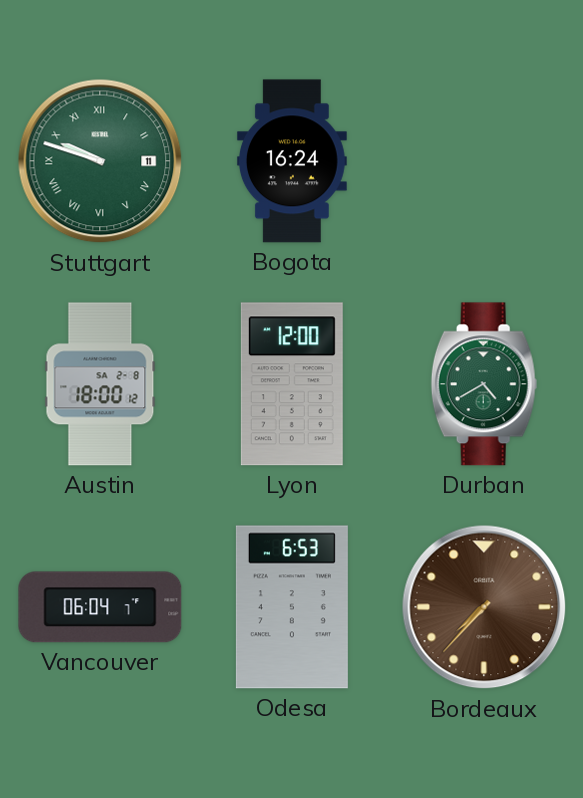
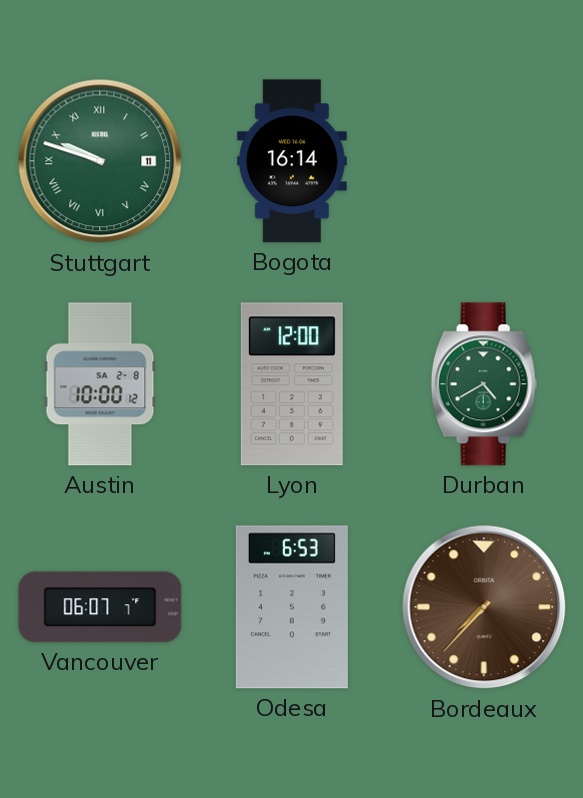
Bogota: 16:24 -> 16:14 (292, 161)
Austin: 18:00 -> 10:00 (100, 384)
Vancouver: 06:04 -> 06:07 (100, 607)
